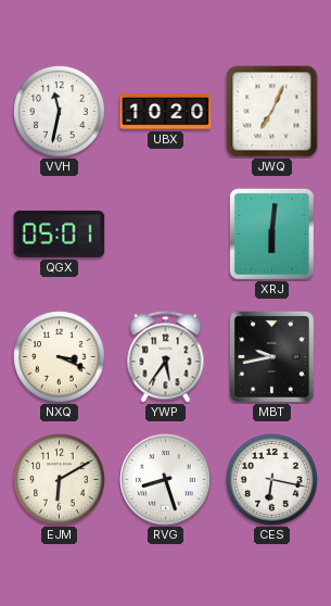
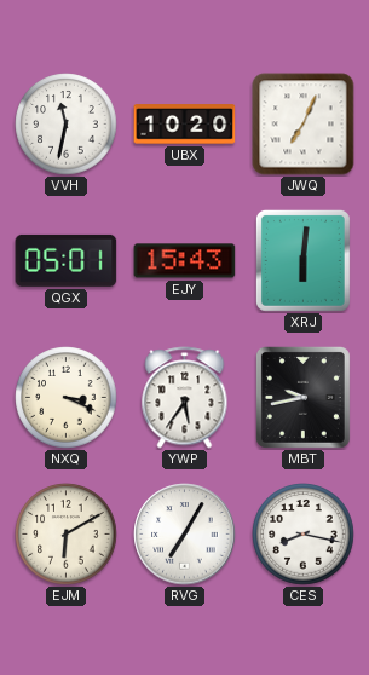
EJY: none -> 15:43 (185, 261)
RVG: 8:27 -> 7:05 (185, 535)
CES: 6:17 -> 8:17 (304, 535)
